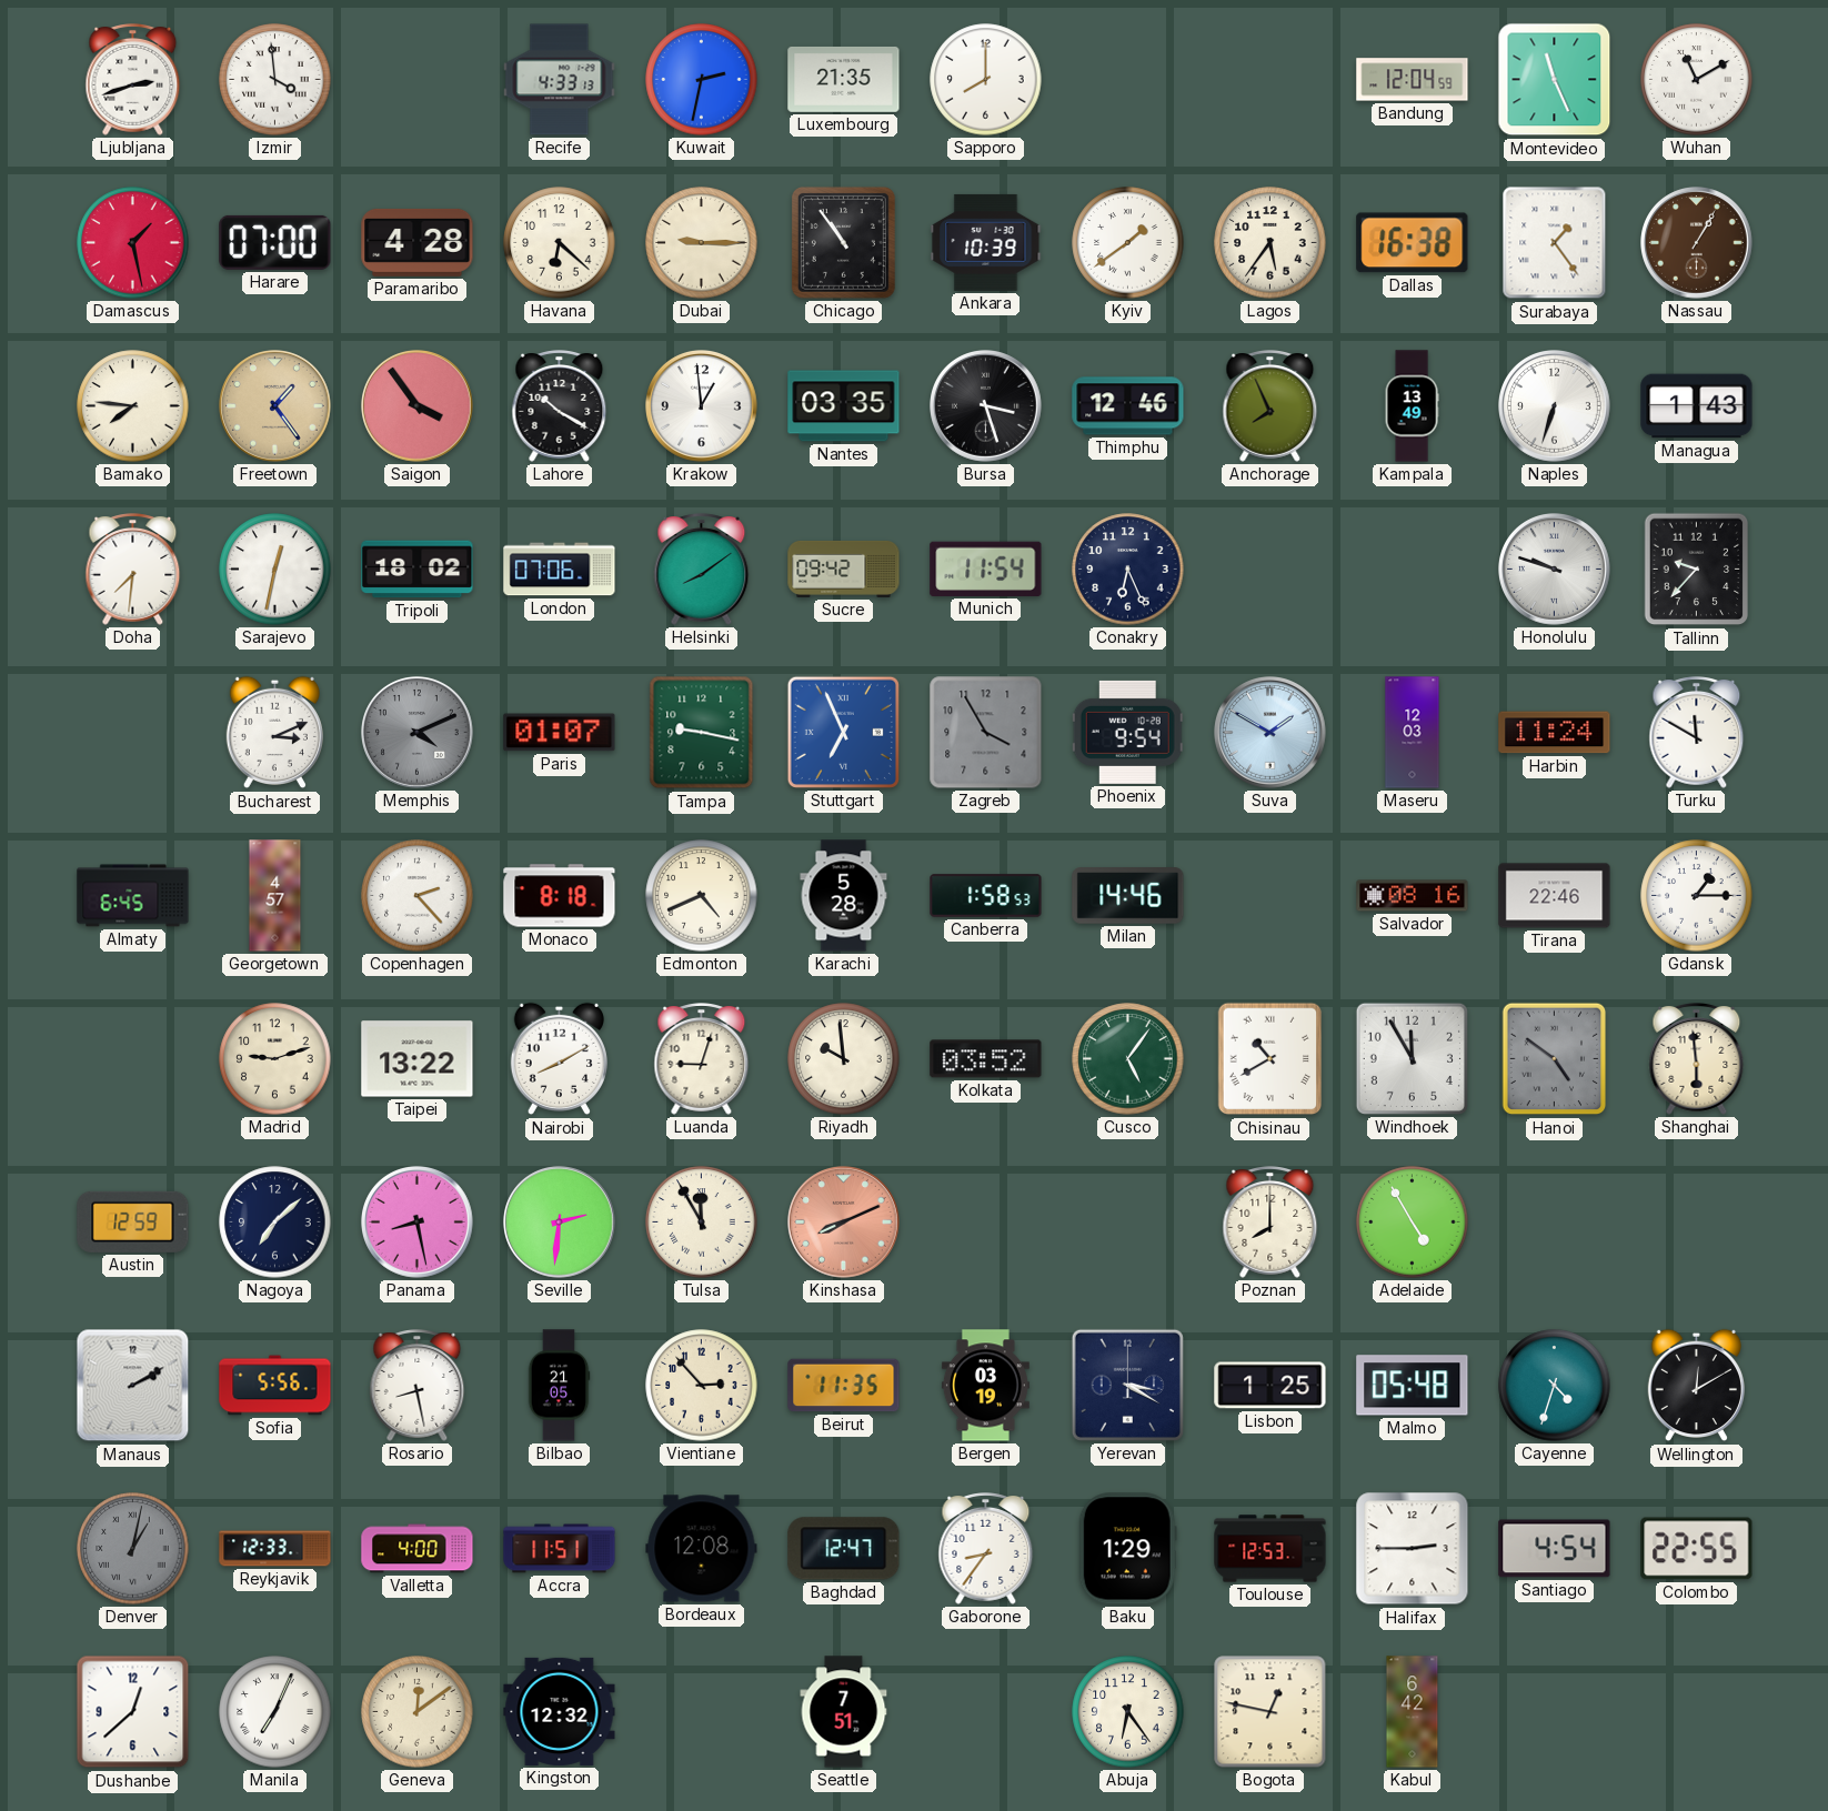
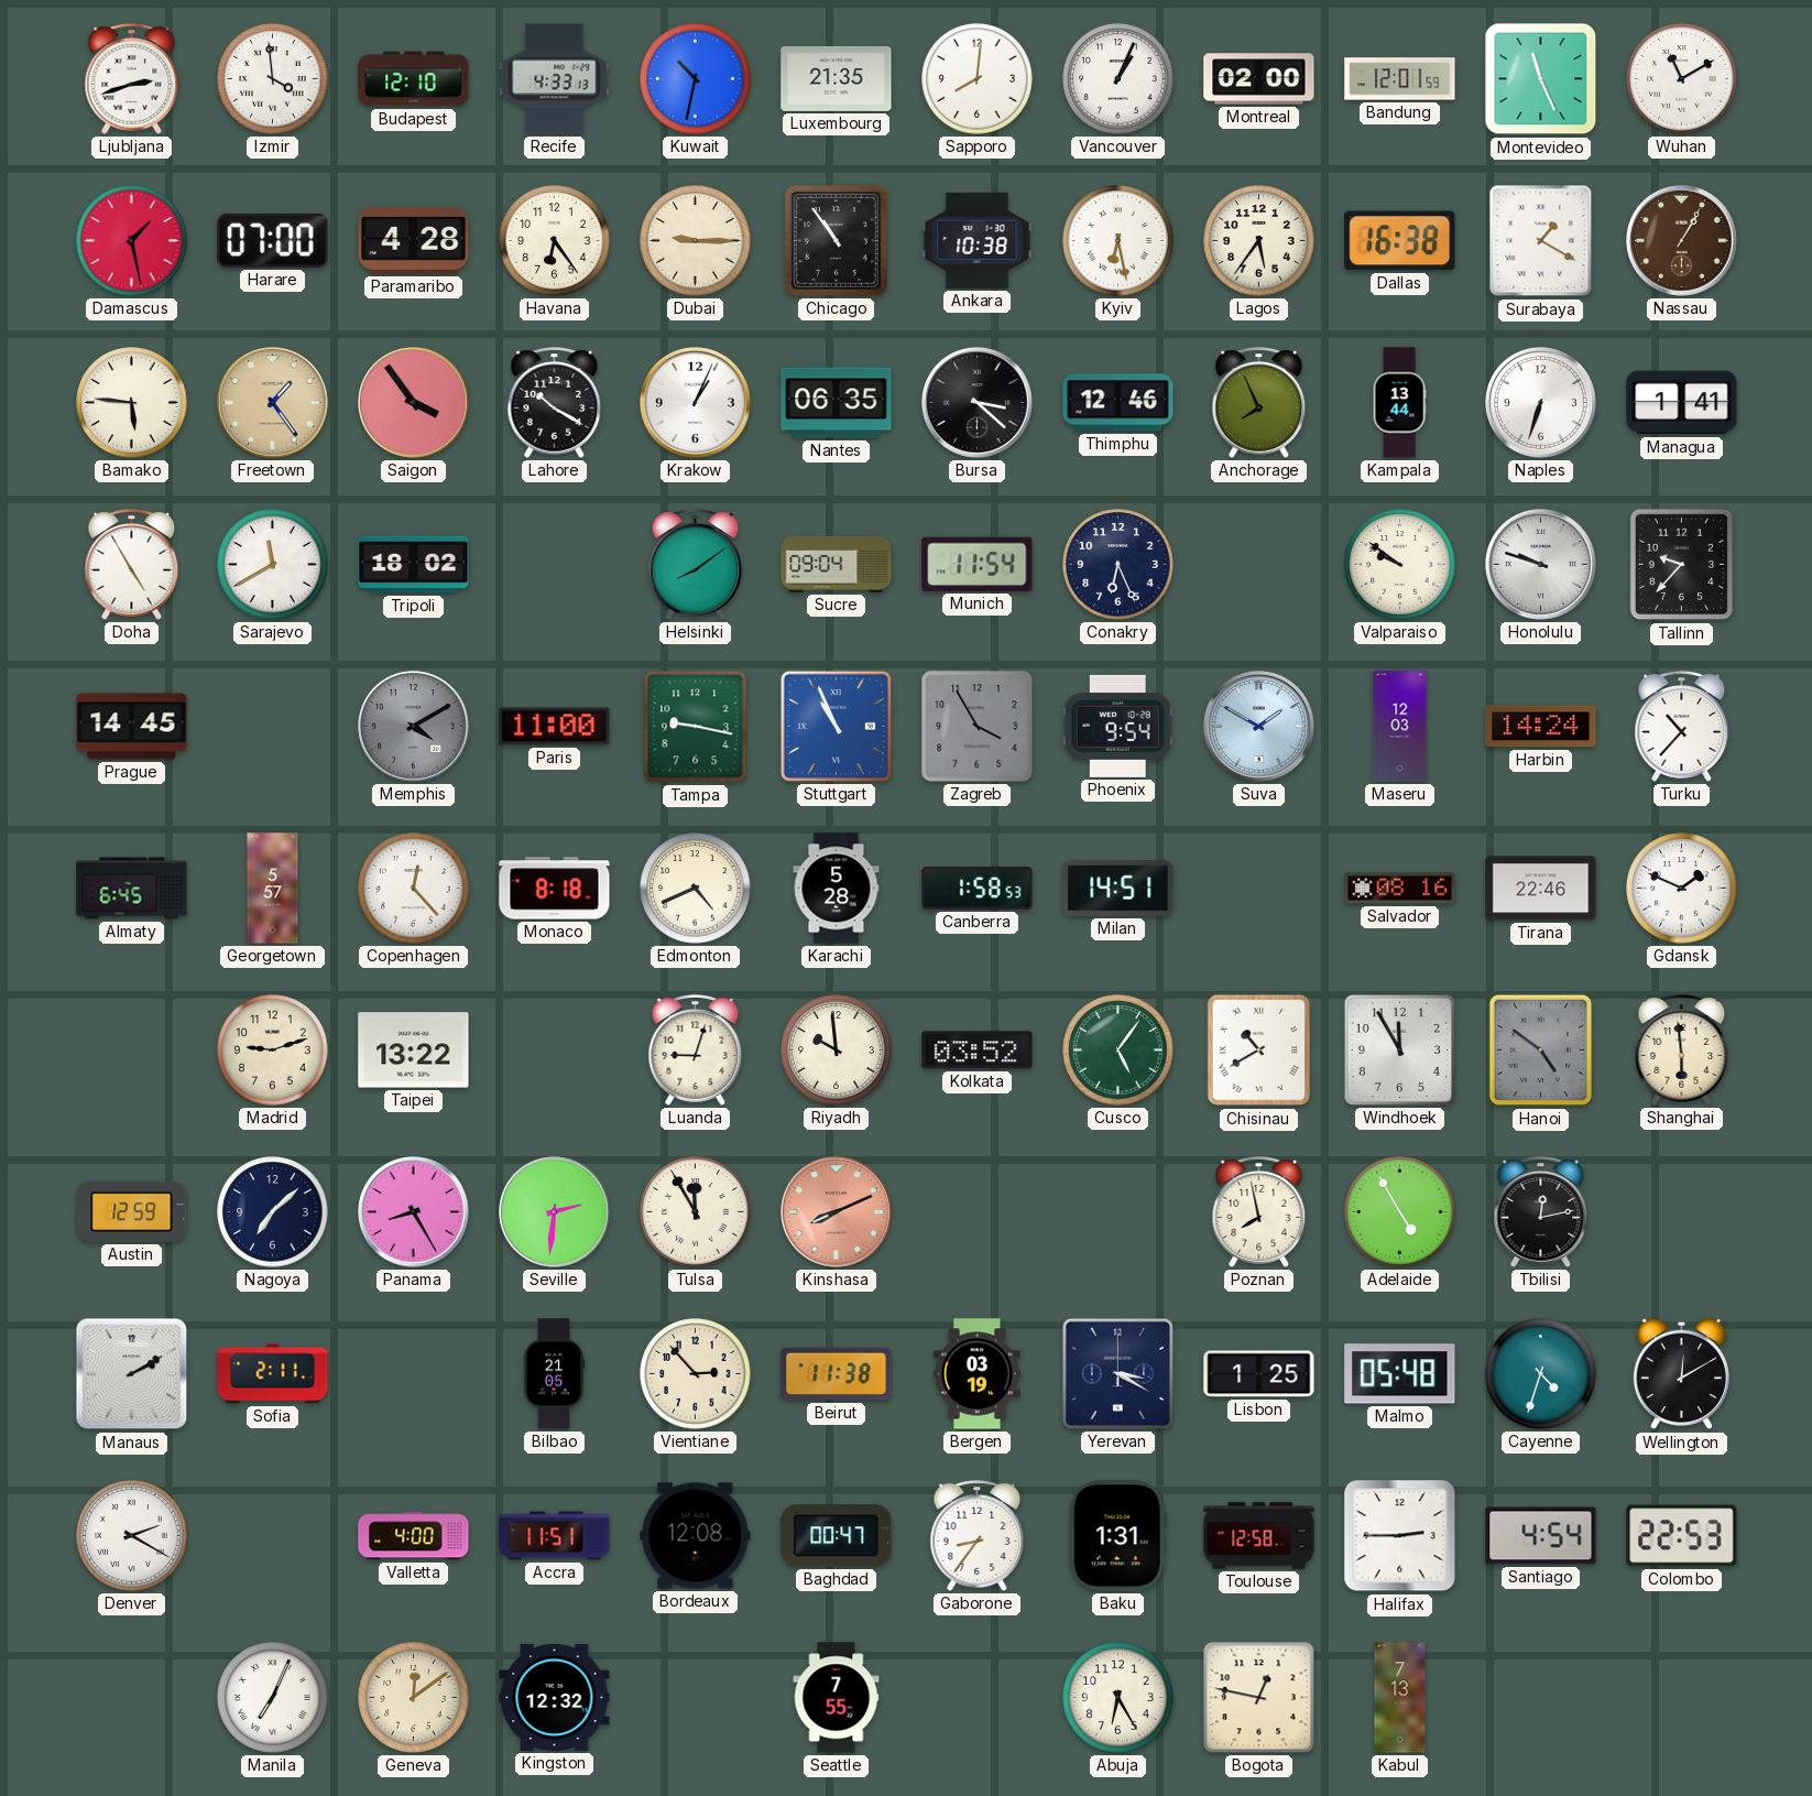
Budapest: none -> 12:10 (414, 79)
Kuwait: 2:32 -> 10:32 (696, 79)
Sapporo: 8:00 -> 8:01 (978, 79)
Vancouver: none -> 1:04 (1118, 79)
Montreal: none -> 02:00 (1259, 79)
Bandung: 12:04 -> 12:01 (1400, 79)
Havana: 6:22 -> 6:24 (555, 241)
Ankara: 10:39 -> 10:38 (978, 240)
Kyiv: 1:39 -> 6:28 (1118, 241)
Surabaya: 1:24 -> 1:20 (1541, 241)
Bamako: 7:46 -> 5:46 (132, 403)
Krakow: 12:59 -> 1:04 (696, 403)
Nantes: 03:35 -> 06:35 (837, 403)
Bursa: 3:27 -> 3:22 (978, 403)
Kampala: 13:49 -> 13:44 (1399, 403)
Managua: 1:43 -> 1:41 (1682, 403)
Doha: 7:31 -> 4:55 (132, 565)
Sarajevo: 12:32 -> 11:40 (273, 565)
London: 07:06 -> none (560, 570)
Sucre: 09:42 -> 09:04 (837, 564)
Valparaiso: none -> 9:51 (1400, 565)
Prague: none -> 14:45 (132, 727)
Bucharest: 3:11 -> none (274, 733)
Memphis: 4:11 -> 4:10 (414, 727)
Paris: 01:07 -> 11:00 (555, 727)
Stuttgart: 6:56 -> 10:56 (836, 726)
Harbin: 11:24 -> 14:24 (1541, 727)
Turku: 11:50 -> 10:37 (1682, 727)
Georgetown: 4:57 -> 5:57 (273, 889)
Copenhagen: 2:23 -> 12:23 (414, 889)
Milan: 14:46 -> 14:51 (1118, 889)
Gdansk: 1:15 -> 1:49 (1682, 889)
Nairobi: 8:10 -> none (559, 1059)
Panama: 8:28 -> 8:25 (414, 1212)
Poznan: 8:00 -> 7:58 (1259, 1212)
Tbilisi: none -> 12:13 (1541, 1212)
Sofia: 5:56 -> 2:11 (273, 1374)
Rosario: 8:28 -> none (418, 1386)
Beirut: 11:35 -> 11:38 (837, 1374)
Denver: 1:02 -> 2:20 (132, 1536)
Denver dial: grey -> white (132, 1536)
Reykjavik: 12:33 -> none (275, 1549)
Baghdad: 12:47 -> 00:47 (837, 1536)
Baku: 1:29 -> 1:31 (1117, 1536)
Toulouse: 12:53 -> 12:58 (1259, 1536)
Colombo: 22:55 -> 22:53 (1682, 1536)
Dushanbe: 12:38 -> none (133, 1712)
Seattle: 7:51 -> 7:55 (837, 1698)
Abuja: 6:24 -> 6:25 (1118, 1698)
Kabul: 6:42 -> 7:13 (1400, 1698)
